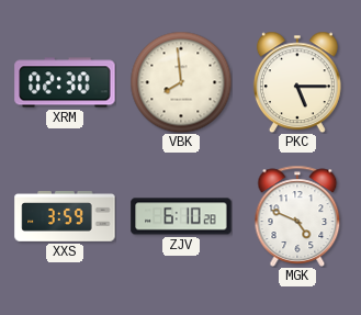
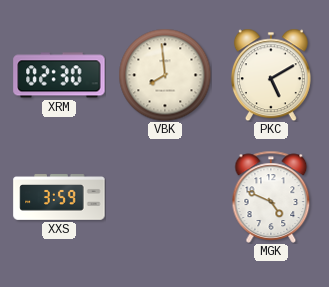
PKC: 5:15 -> 5:10 (271, 75)
ZJV: 6:10 -> none (181, 216)
